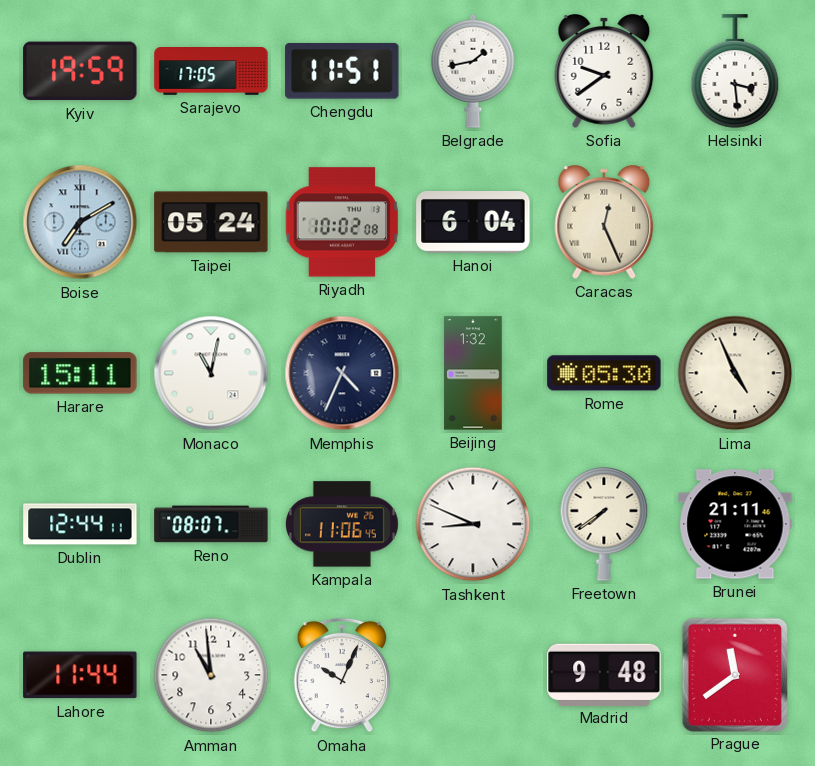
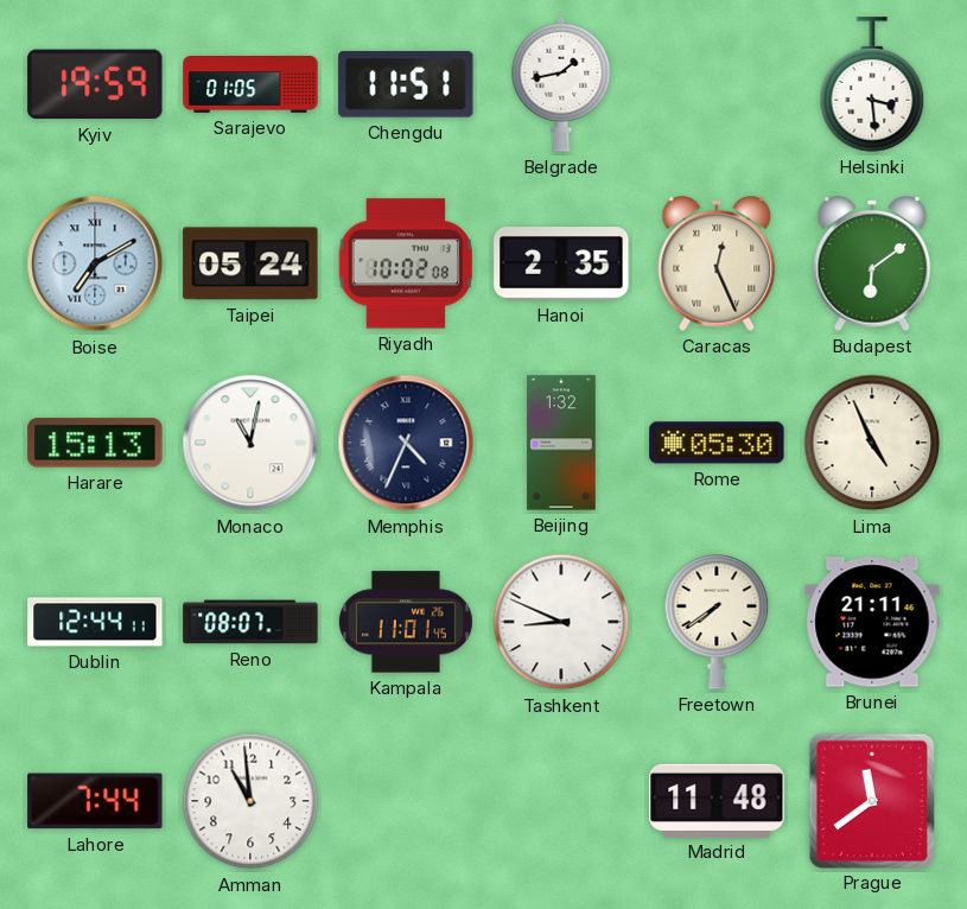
Sarajevo: 17:05 -> 01:05 (250, 85)
Sofia: 9:39 -> none (604, 71)
Hanoi: 6:04 -> 2:35 (561, 265)
Budapest: none -> 6:09 (872, 263)
Harare: 15:11 -> 15:13 (95, 443)
Kampala: 11:06 -> 11:01 (406, 622)
Lahore: 11:44 -> 7:44 (95, 801)
Omaha: 10:04 -> none (342, 675)
Madrid: 9:48 -> 11:48 (717, 800)
